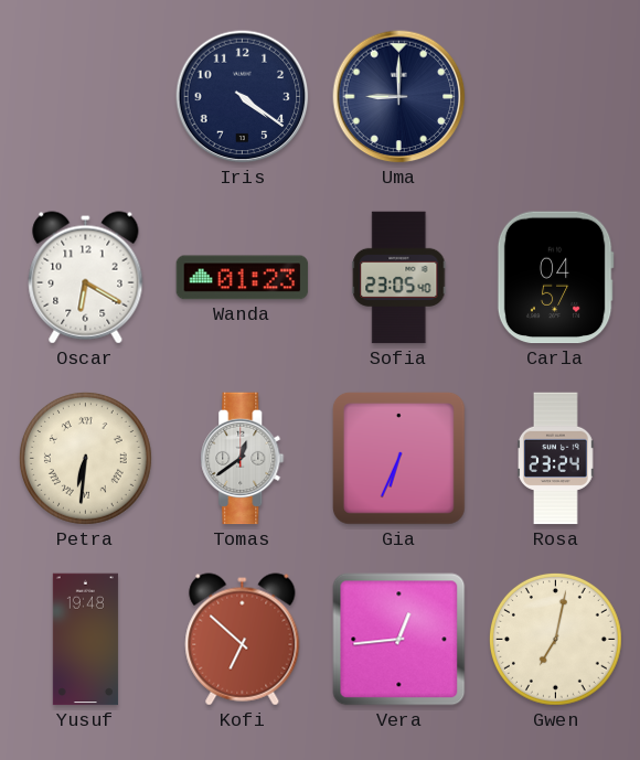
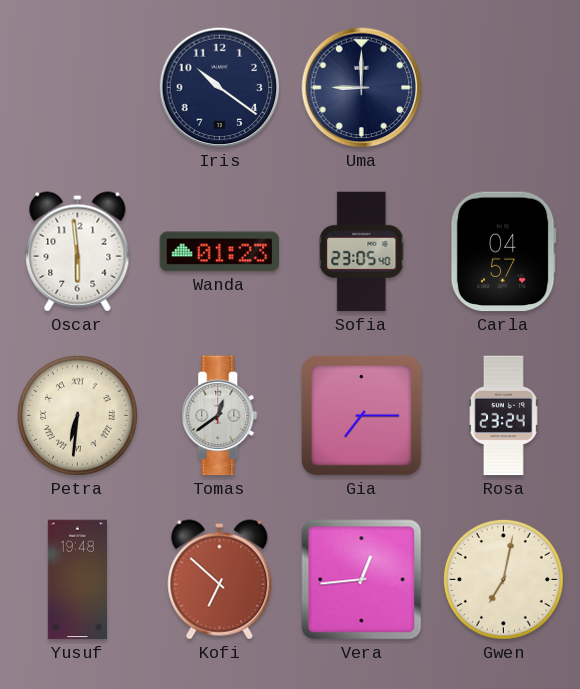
Iris: 4:21 -> 10:21 (220, 88)
Oscar: 6:20 -> 5:59 (78, 252)
Gia: 6:34 -> 7:15 (361, 415)
